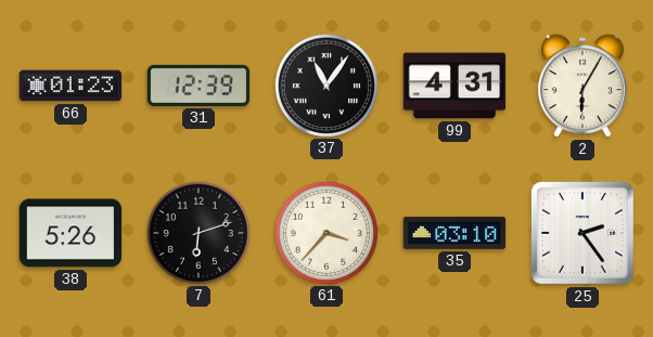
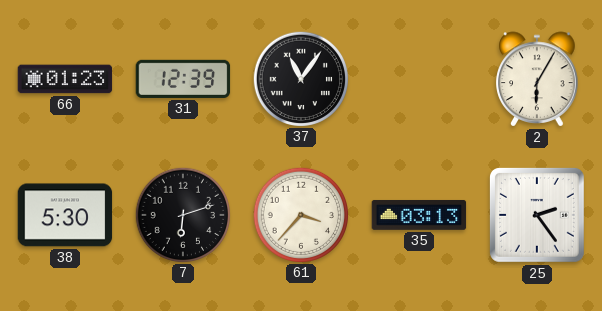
99: 4:31 -> none (454, 86)
38: 5:26 -> 5:30 (65, 215)
35: 03:10 -> 03:13 (419, 215)
